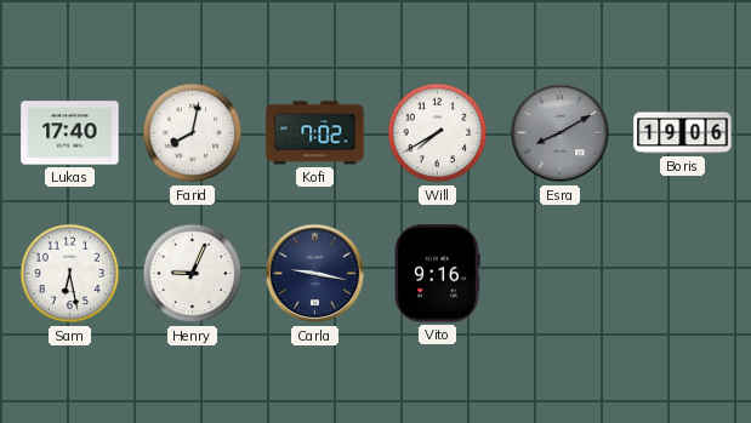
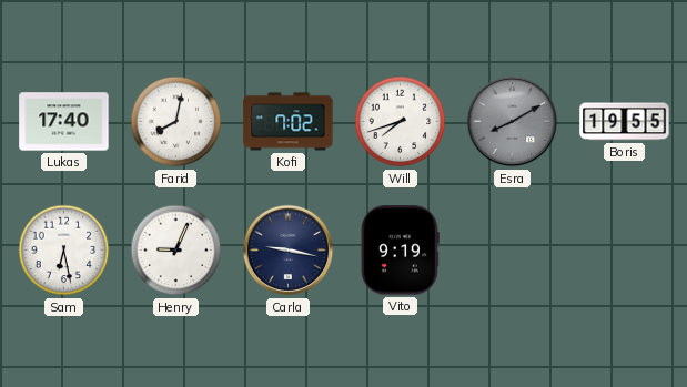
Will: 7:40 -> 7:42 (401, 122)
Boris: 19:06 -> 19:55 (625, 122)
Vito: 9:16 -> 9:19 (401, 251)
